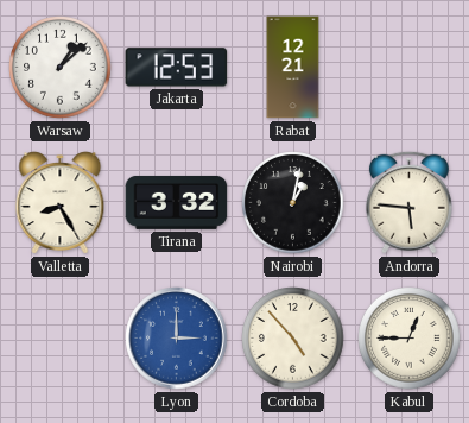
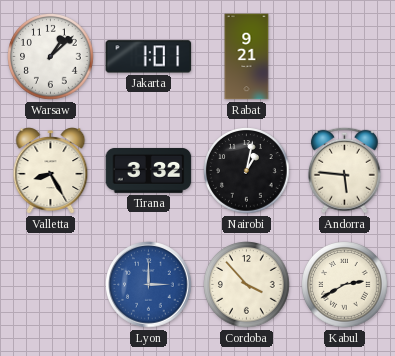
Jakarta: 12:53 -> 1:01 (149, 57)
Rabat: 12:21 -> 9:21 (247, 57)
Cordoba: 4:53 -> 3:53 (247, 285)
Kabul: 12:45 -> 2:40 (345, 285)
